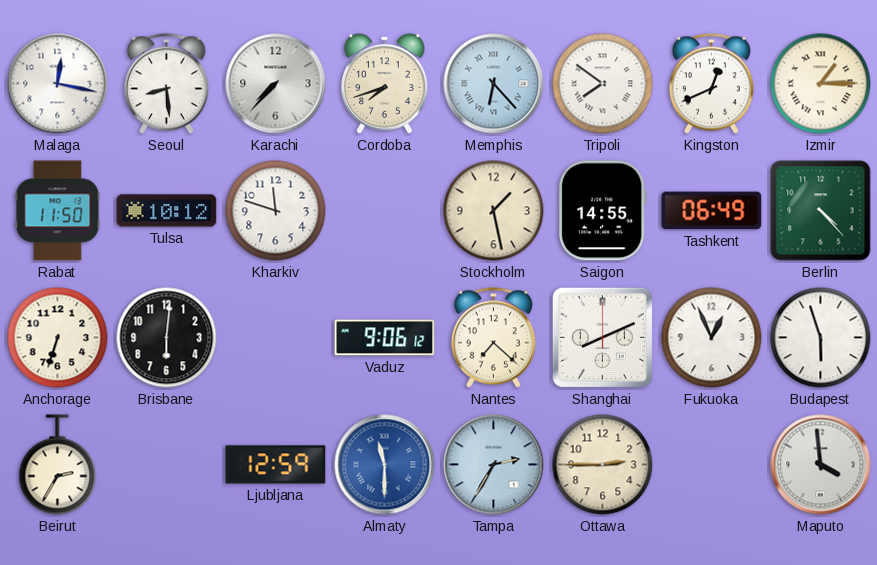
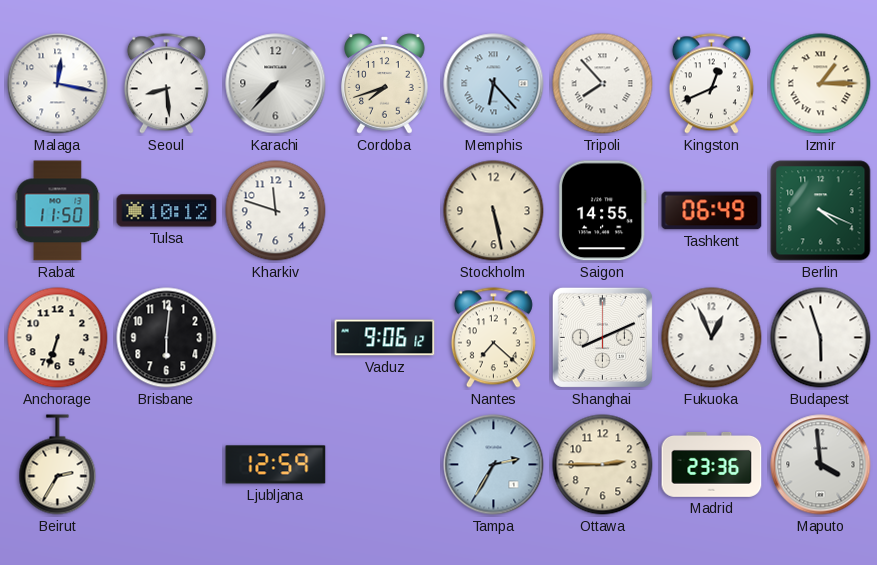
Tripoli: 7:51 -> 7:53 (603, 84)
Stockholm: 1:28 -> 5:28 (494, 211)
Berlin: 4:23 -> 4:19 (821, 211)
Almaty: 11:30 -> none (385, 465)
Madrid: none -> 23:36 (712, 464)
